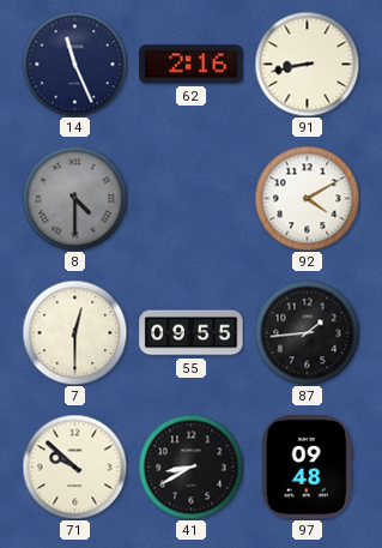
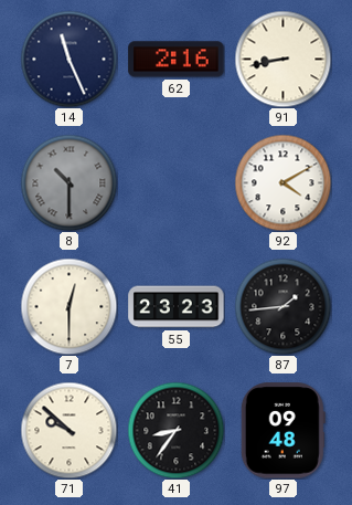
8: 4:30 -> 10:30 (68, 182)
55: 09:55 -> 23:23 (177, 307)
41: 8:40 -> 8:36 (175, 430)
